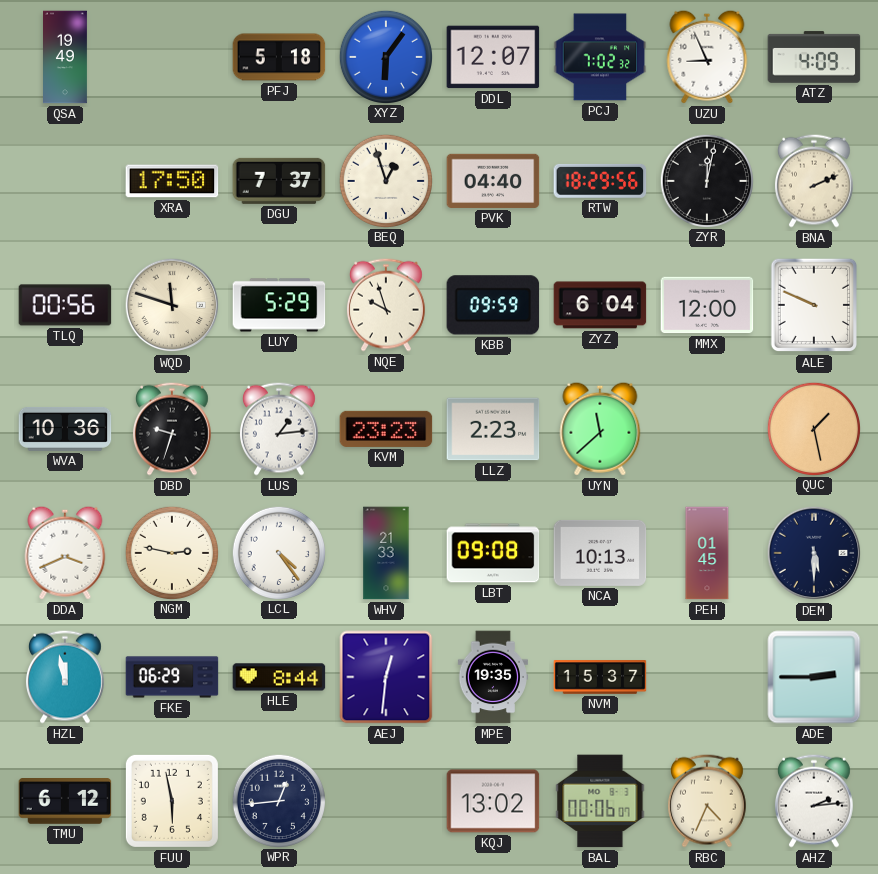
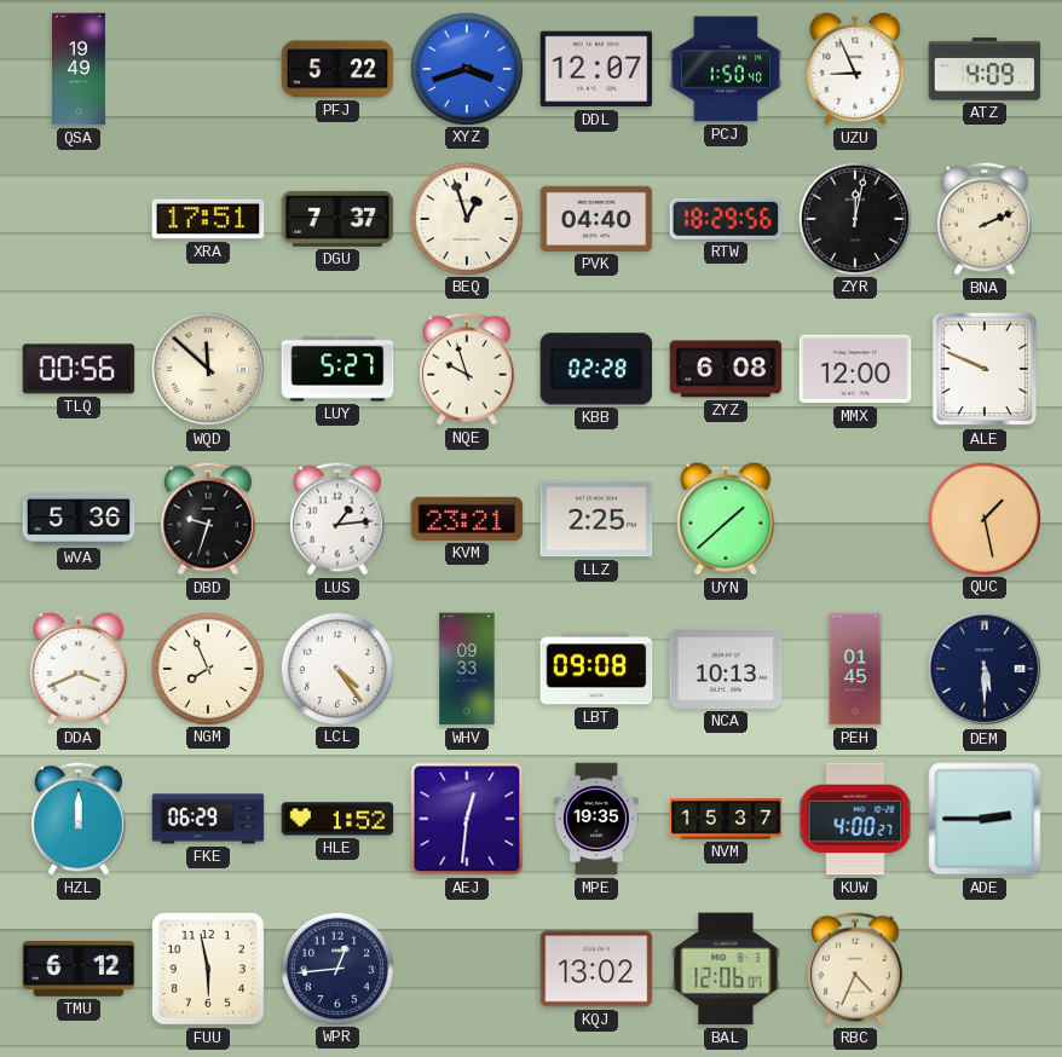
PFJ: 5:18 -> 5:22 (337, 69)
XYZ: 6:06 -> 3:42 (466, 68)
PCJ: 7:02 -> 1:50 (726, 69)
XRA: 17:50 -> 17:51 (208, 219)
WQD: 11:48 -> 11:52 (208, 369)
LUY: 5:29 -> 5:27 (337, 369)
KBB: 09:59 -> 02:28 (596, 369)
ZYZ: 6:04 -> 6:08 (726, 369)
WVA: 10:36 -> 5:36 (79, 519)
KVM: 23:23 -> 23:21 (467, 519)
LLZ: 2:23 -> 2:25 (596, 519)
UYN: 11:38 -> 1:38 (726, 519)
NGM: 2:47 -> 7:56 (207, 668)
WHV: 21:33 -> 09:33 (467, 669)
HZL: 11:58 -> 12:00 (79, 819)
HLE: 8:44 -> 1:52 (337, 819)
KUW: none -> 4:00 (855, 819)
BAL: 00:06 -> 12:06 (726, 969)
AHZ: 2:14 -> none (814, 801)
